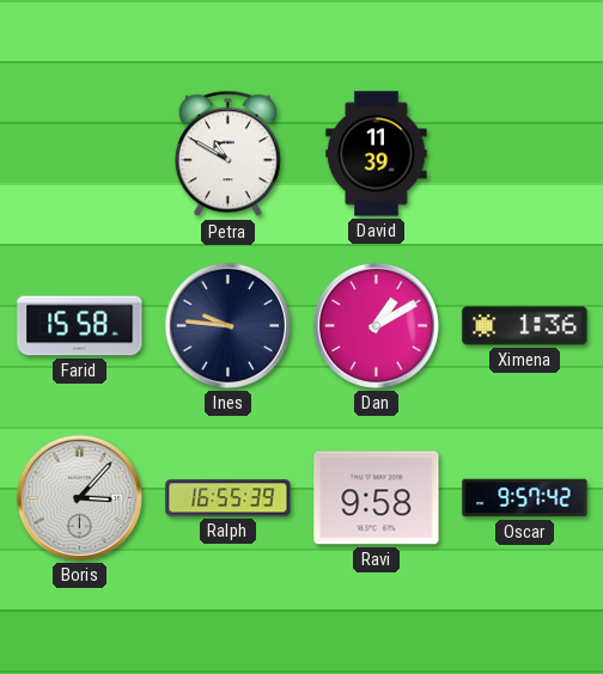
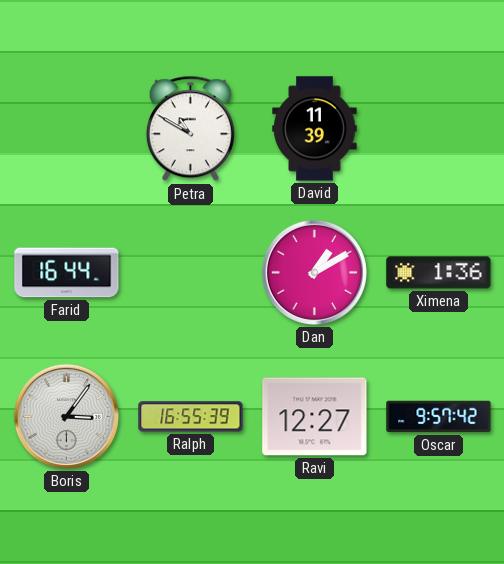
Farid: 15:58 -> 16:44 (67, 273)
Ines: 9:46 -> none (227, 325)
Boris: 3:07 -> 3:06 (66, 416)
Ravi: 9:58 -> 12:27 (315, 417)
